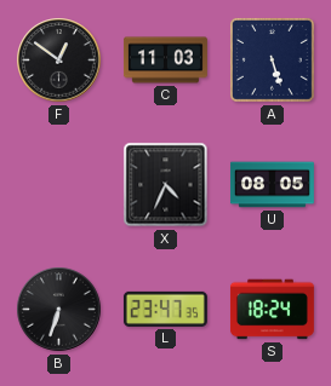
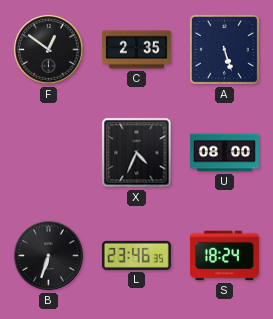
C: 11:03 -> 2:35 (136, 50)
U: 08:05 -> 08:00 (224, 153)
L: 23:47 -> 23:46 (136, 255)
